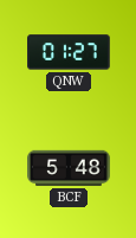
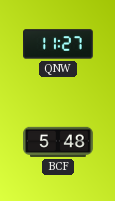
QNW: 01:27 -> 11:27 (58, 44)
